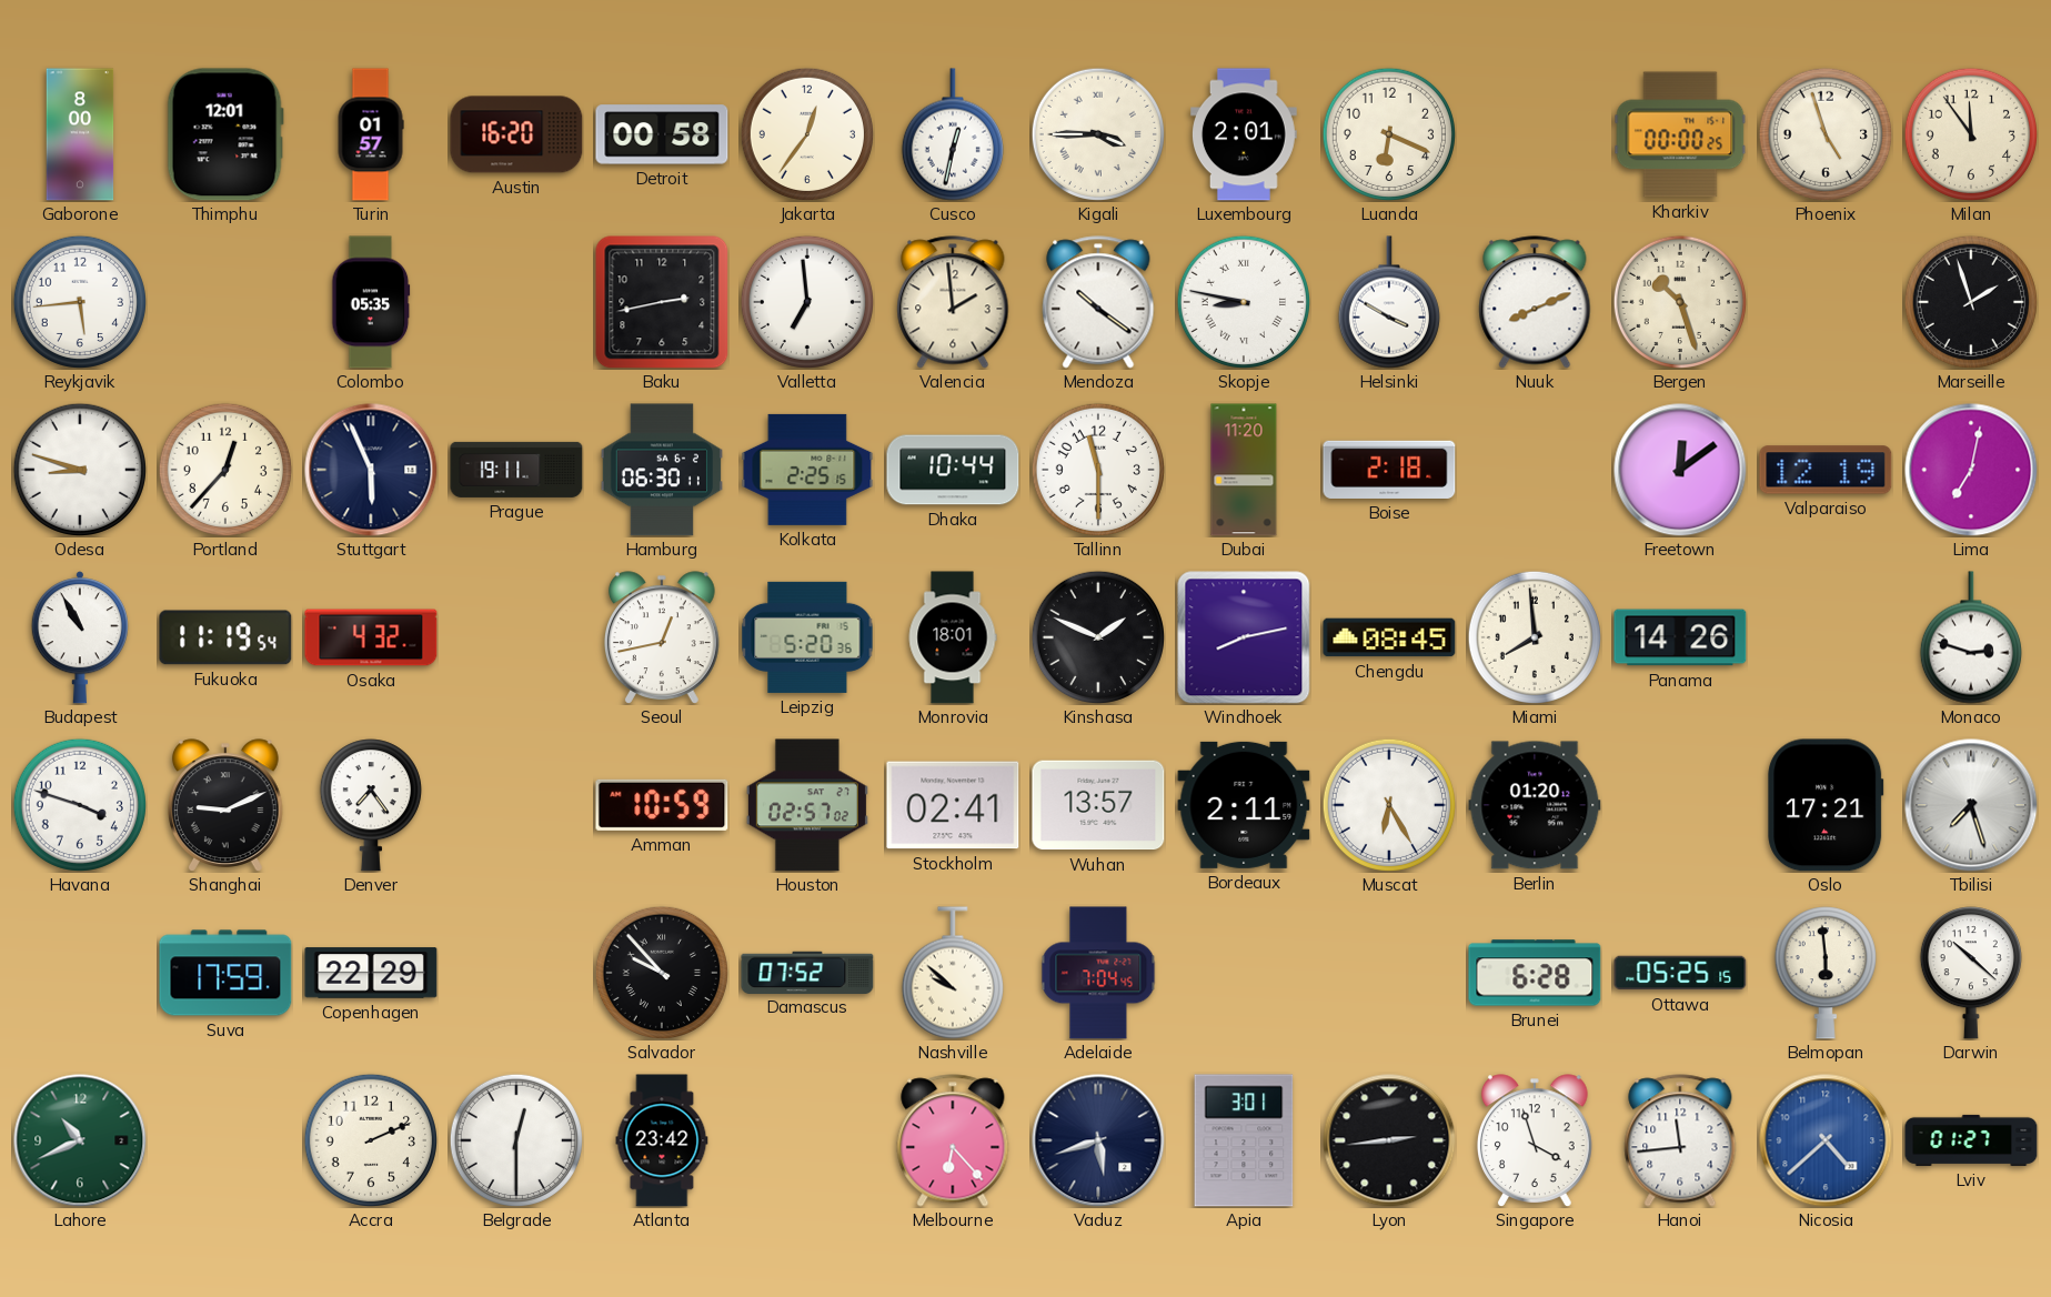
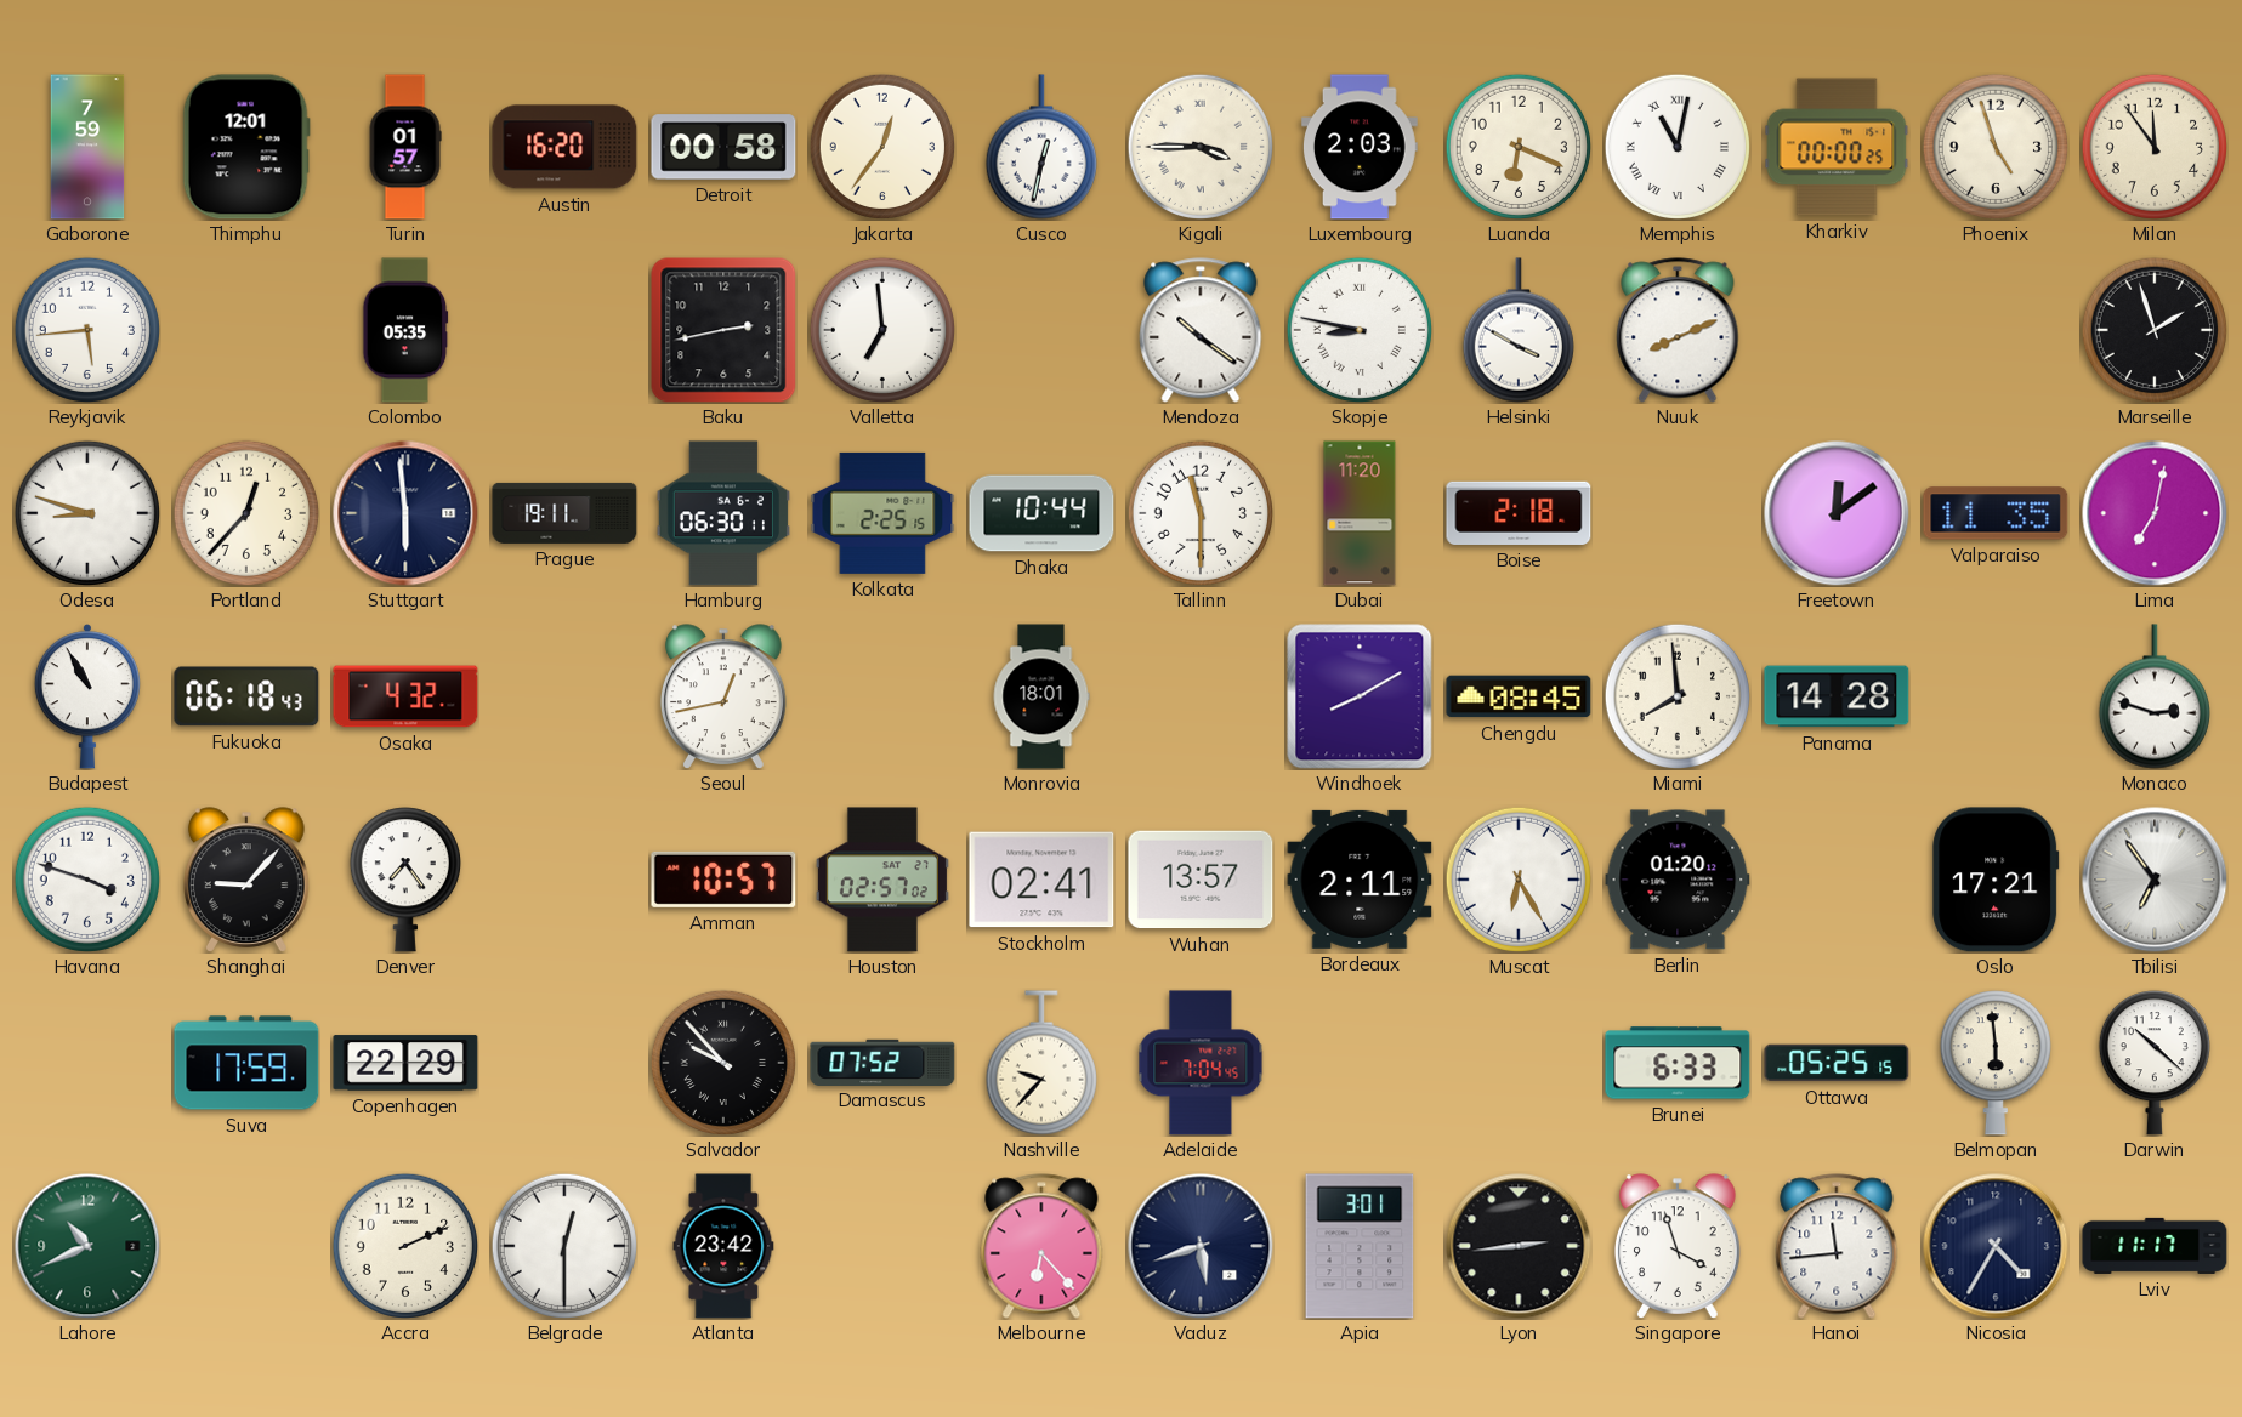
Gaborone: 8:00 -> 7:59 (87, 147)
Luxembourg: 2:01 -> 2:03 (1360, 147)
Memphis: none -> 11:02 (1678, 147)
Valencia: 1:59 -> none (953, 302)
Bergen: 10:27 -> none (1680, 302)
Stuttgart: 5:56 -> 5:59 (405, 513)
Valparaiso: 12:19 -> 11:35 (1996, 513)
Fukuoka: 11:19 -> 06:18 (246, 696)
Leipzig: 5:20 -> none (807, 637)
Kinshasa: 1:49 -> none (1098, 637)
Windhoek: 8:13 -> 8:10 (1360, 696)
Panama: 14:26 -> 14:28 (1837, 696)
Shanghai: 9:11 -> 9:07 (246, 880)
Amman: 10:59 -> 10:57 (723, 880)
Tbilisi: 7:27 -> 6:54 (2155, 880)
Nashville: 9:52 -> 9:37 (1041, 1063)
Brunei: 6:28 -> 6:33 (1678, 1063)
Nicosia: 4:38 -> 4:35 (1996, 1246)
Nicosia dial: blue -> navy (1996, 1246)
Lviv: 01:27 -> 11:17 (2155, 1246)
